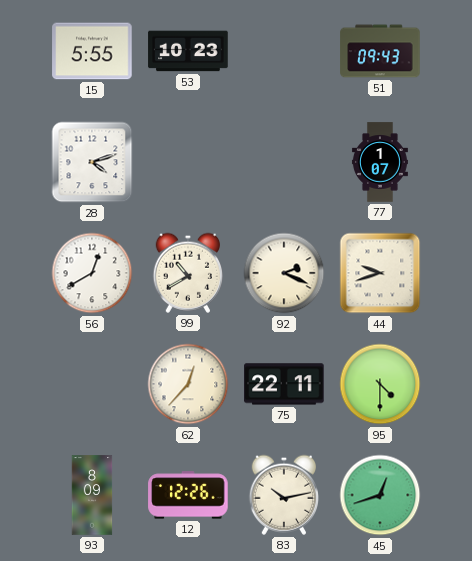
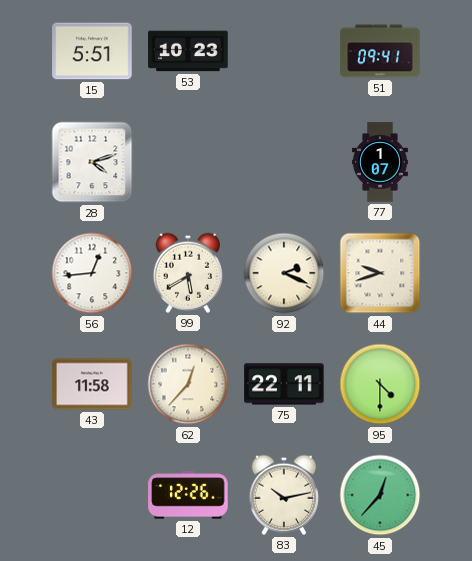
15: 5:55 -> 5:51 (92, 51)
51: 09:43 -> 09:41 (380, 51)
56: 12:40 -> 12:44 (92, 273)
99: 10:40 -> 5:40 (187, 273)
43: none -> 11:58 (92, 384)
93: 8:09 -> none (92, 495)
45: 12:42 -> 12:37 (380, 495)
